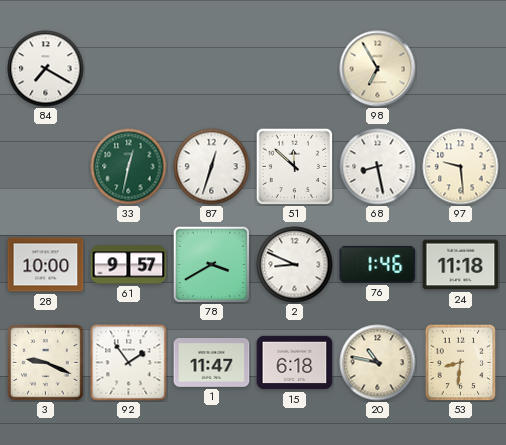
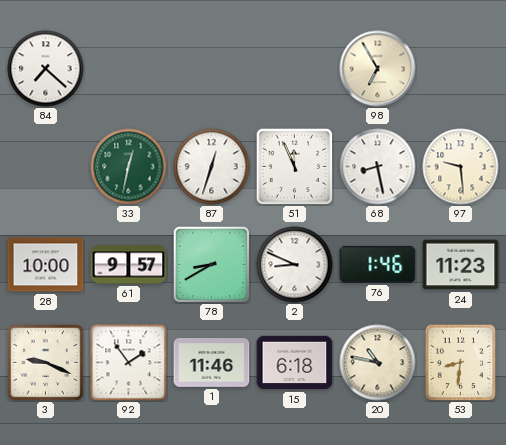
84: 7:20 -> 7:22 (46, 69)
51: 11:52 -> 11:56 (294, 166)
78: 3:40 -> 8:40 (211, 264)
24: 11:18 -> 11:23 (461, 265)
1: 11:47 -> 11:46 (212, 363)
